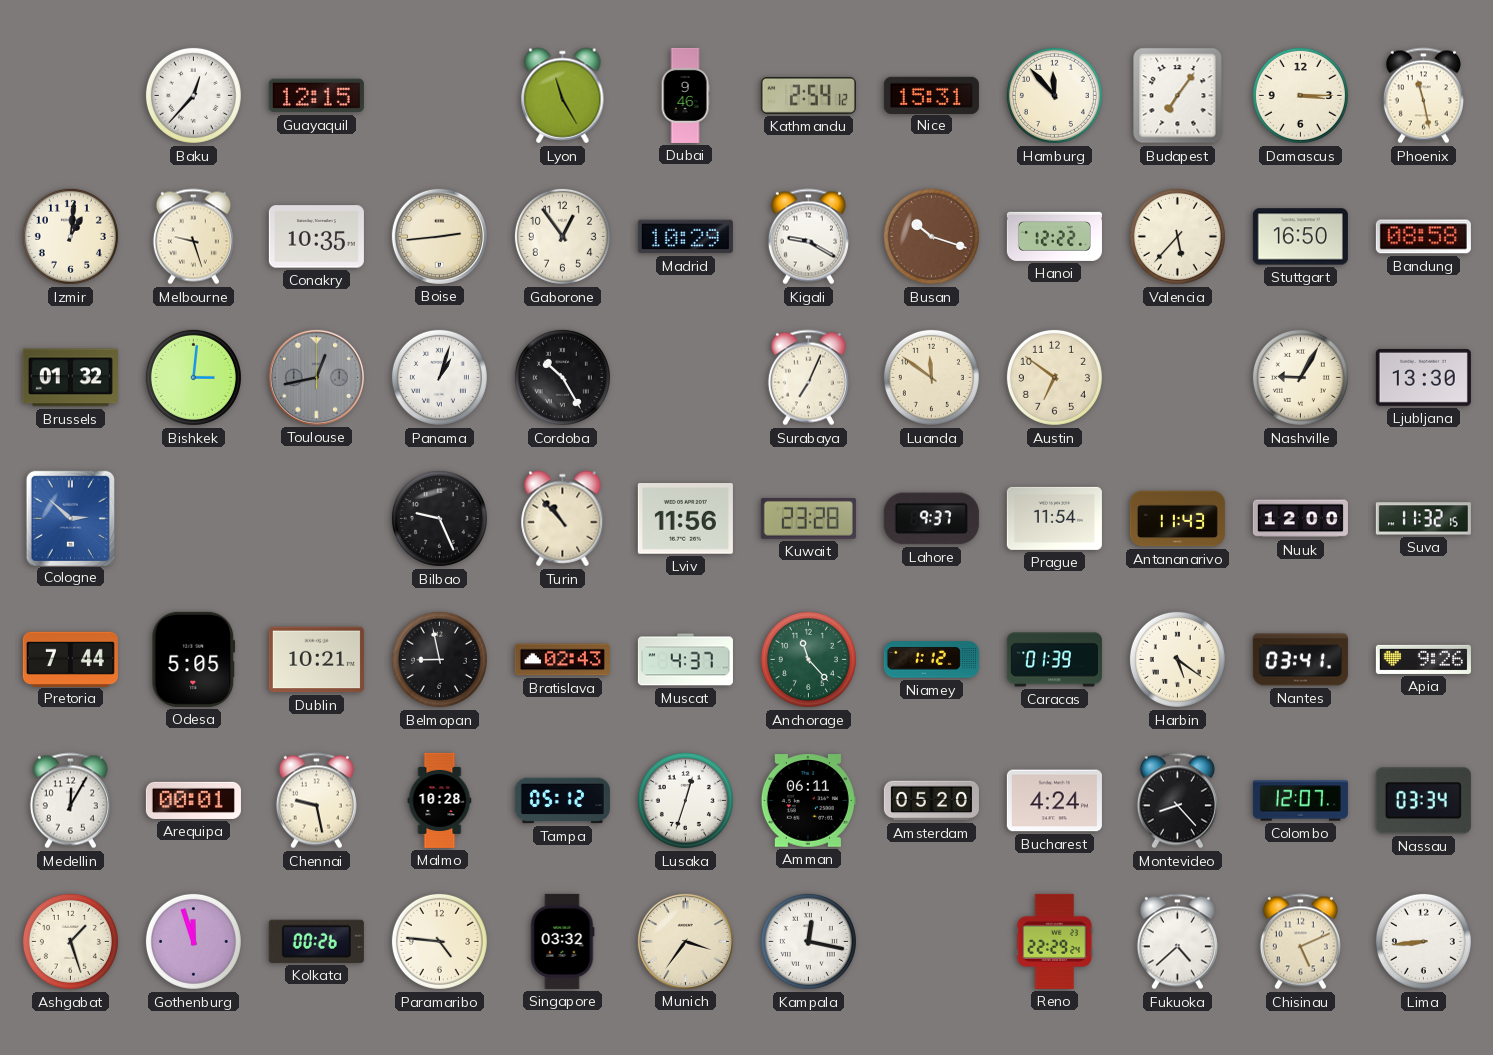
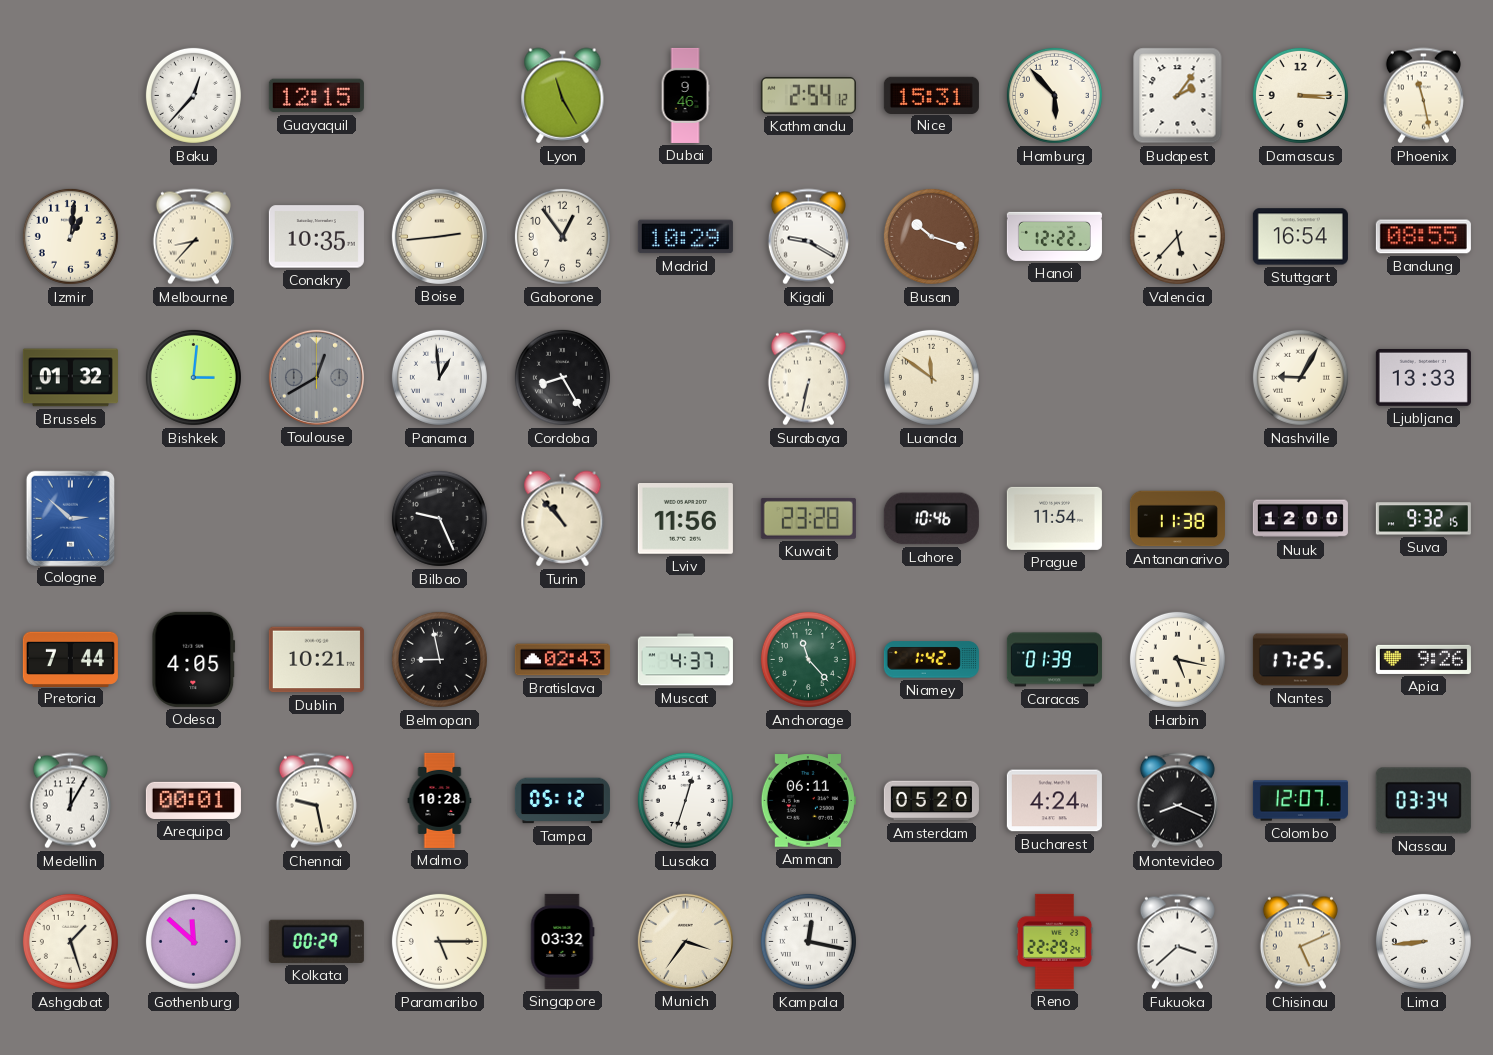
Hamburg: 11:53 -> 5:53 (1054, 95)
Budapest: 7:06 -> 2:06 (1178, 96)
Melbourne: 9:27 -> 8:37 (193, 237)
Stuttgart: 16:50 -> 16:54 (1300, 237)
Bandung: 08:58 -> 08:55 (1423, 237)
Toulouse: 12:43 -> 12:40 (316, 377)
Panama: 1:03 -> 12:59 (439, 377)
Cordoba: 10:25 -> 8:25 (562, 377)
Surabaya: 7:04 -> 6:32 (808, 378)
Austin: 6:51 -> none (1054, 377)
Ljubljana: 13:30 -> 13:33 (1423, 377)
Lahore: 9:37 -> 10:46 (931, 519)
Antananarivo: 11:43 -> 11:38 (1177, 519)
Suva: 11:32 -> 9:32 (1423, 519)
Odesa: 5:05 -> 4:05 (194, 659)
Niamey: 1:12 -> 1:42 (931, 660)
Harbin: 5:21 -> 5:17 (1177, 659)
Nantes: 03:41 -> 17:25 (1300, 660)
Montevideo: 8:23 -> 8:19 (1177, 801)
Gothenburg: 11:57 -> 11:52 (193, 941)
Kolkata: 00:26 -> 00:29 (316, 941)
Paramaribo: 4:46 -> 5:15 (439, 941)
Fukuoka: 4:38 -> 3:38 (1177, 942)
